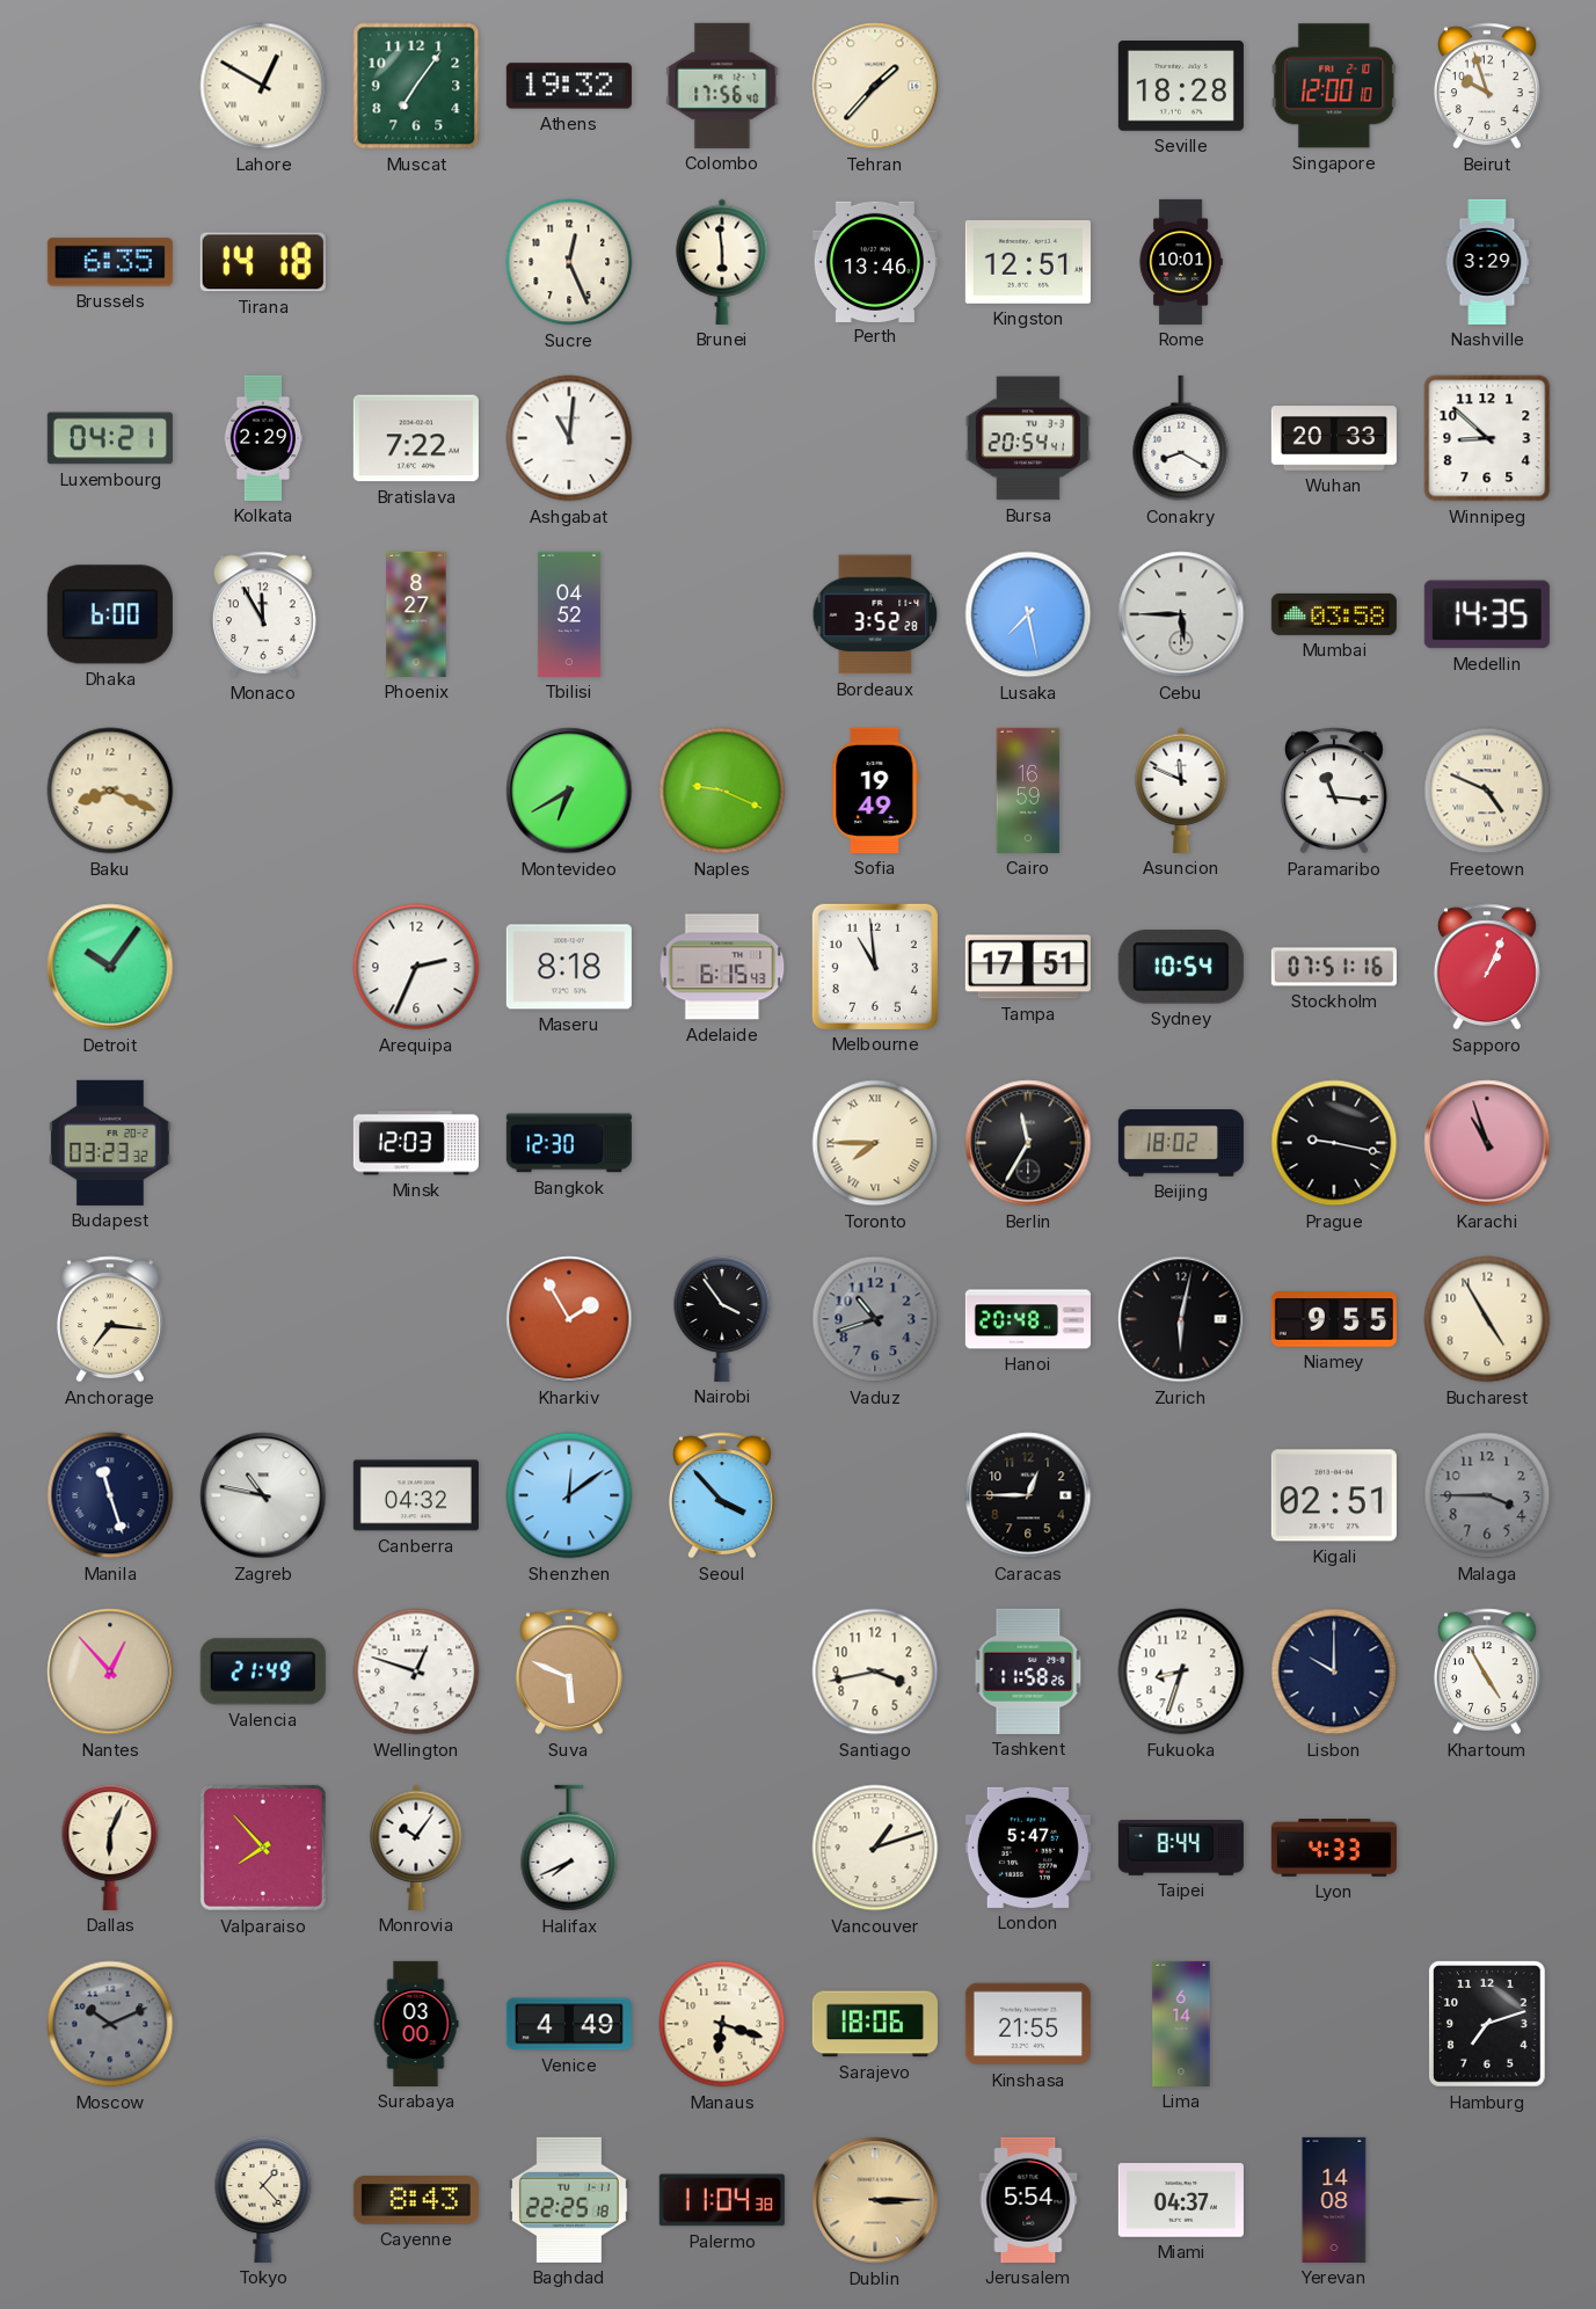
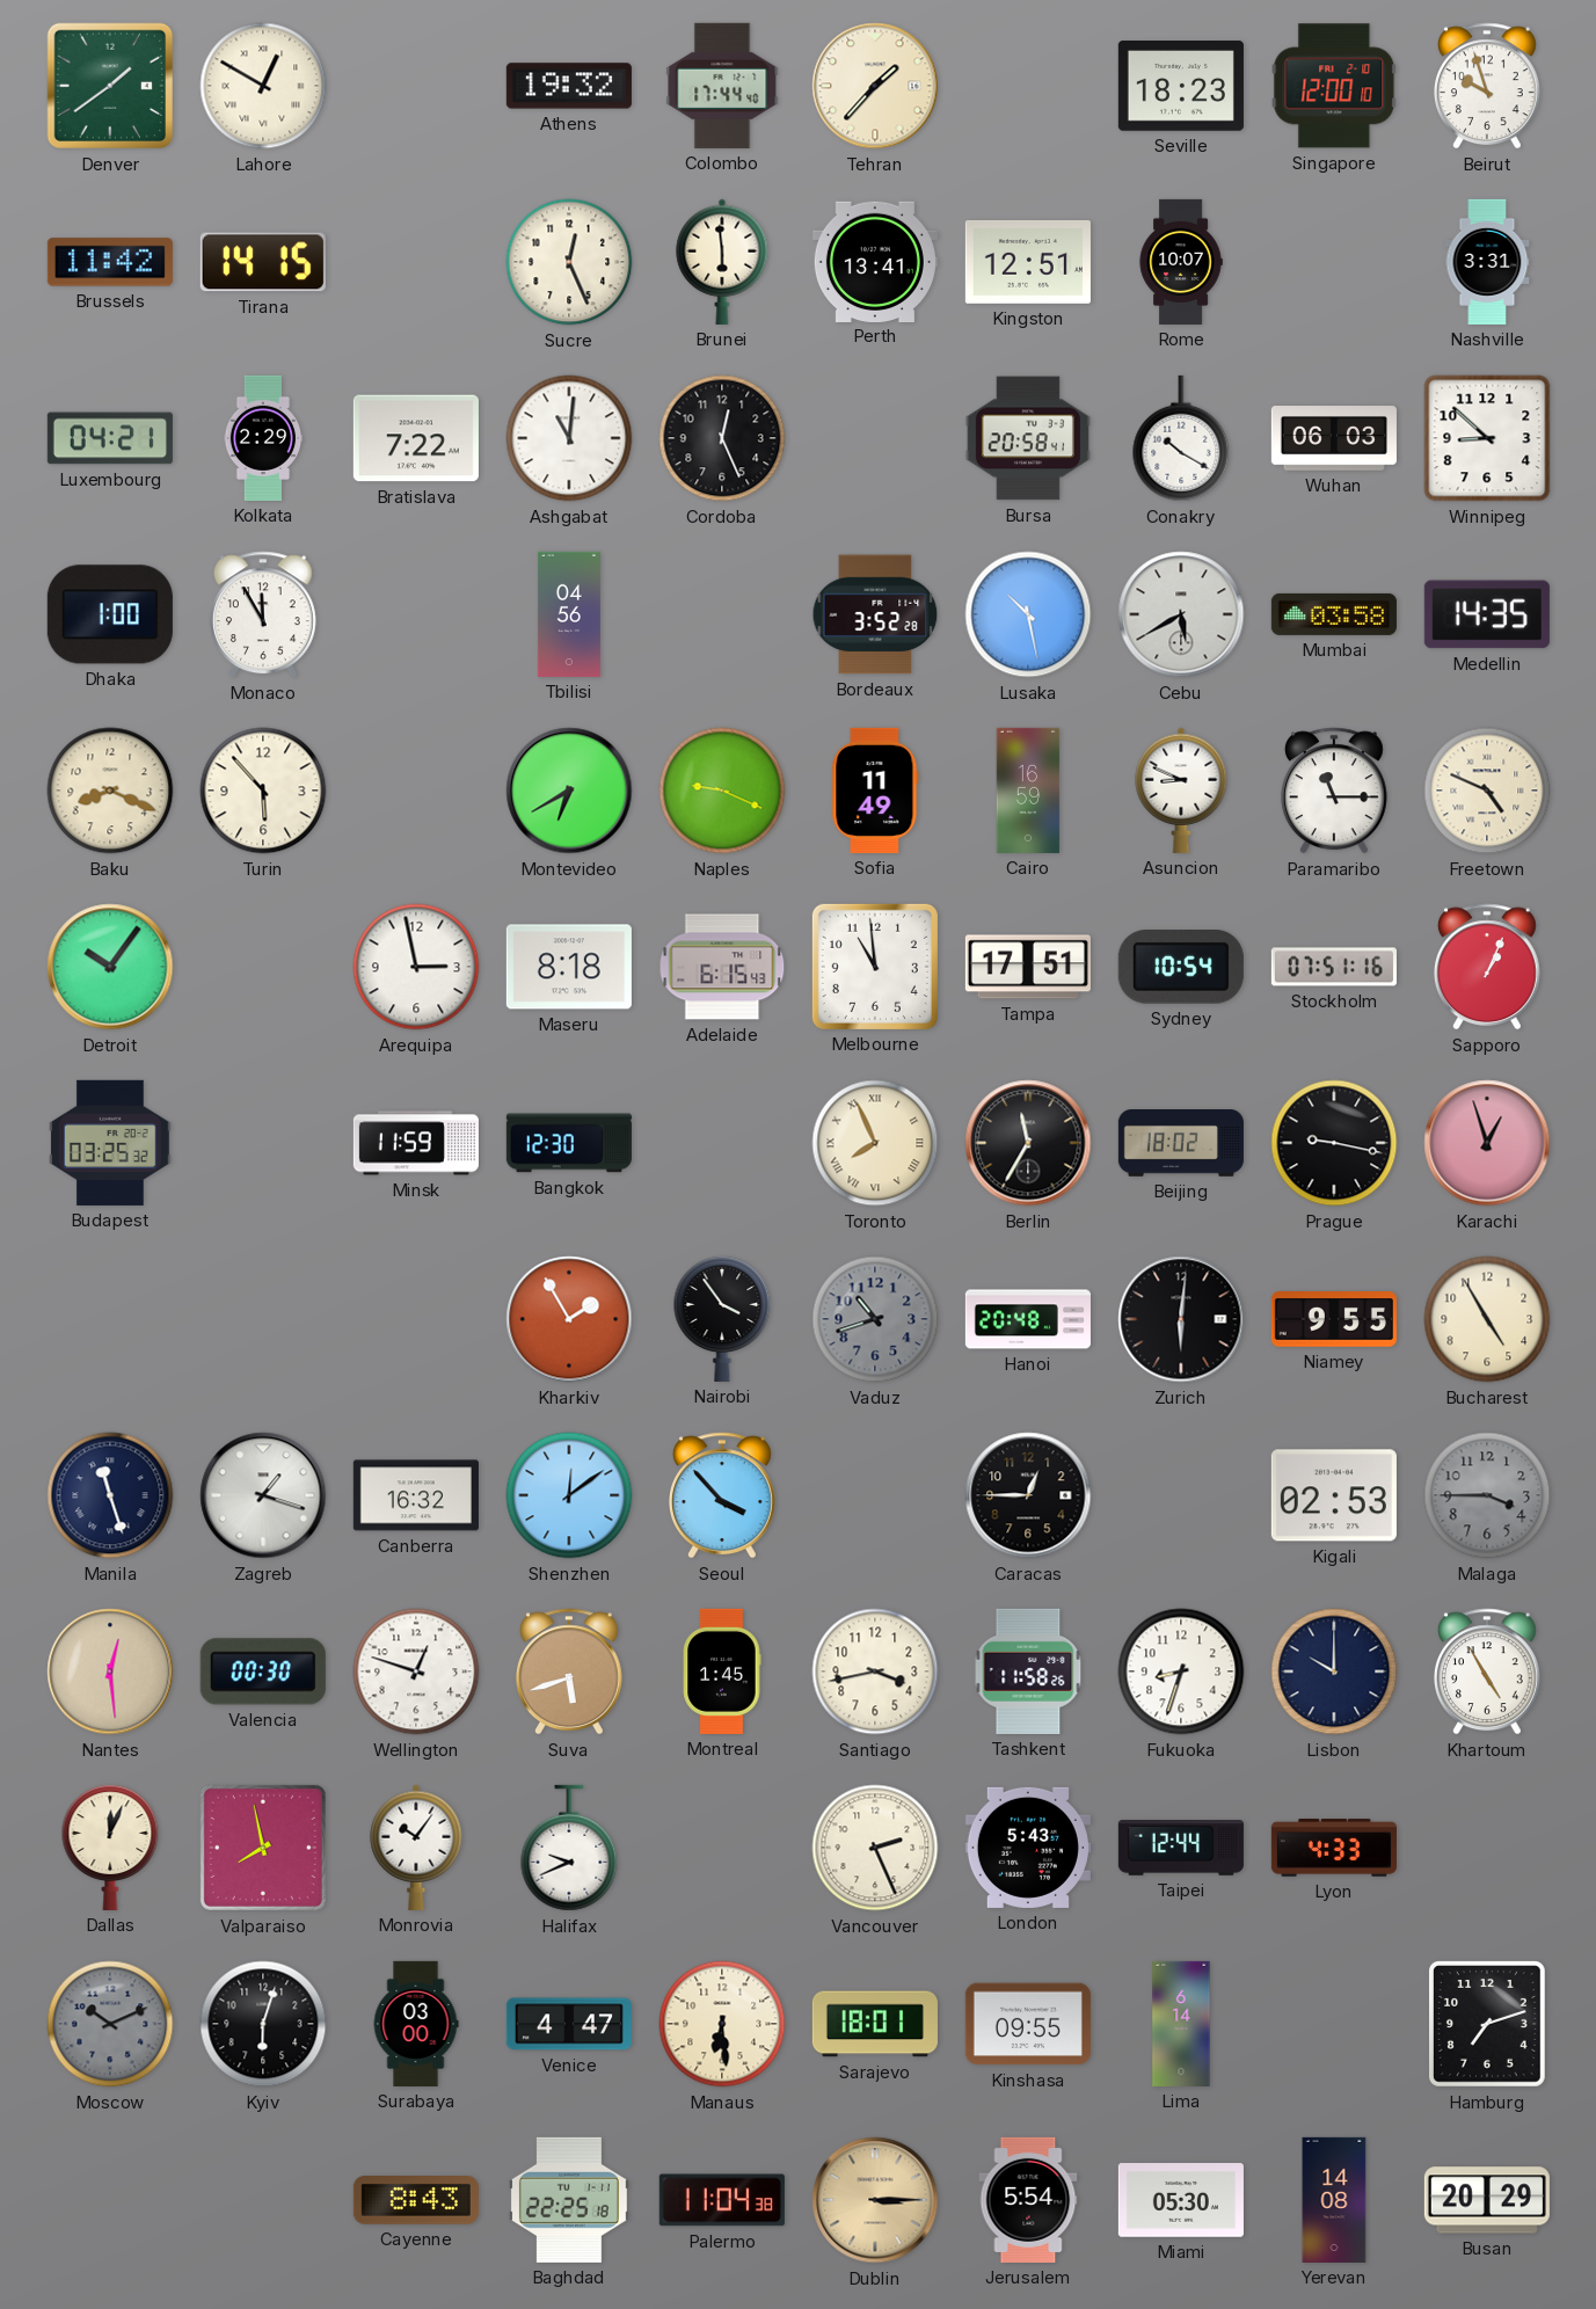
Denver: none -> 1:39 (110, 86)
Muscat: 7:06 -> none (416, 86)
Colombo: 17:56 -> 17:44 (722, 86)
Seville: 18:28 -> 18:23 (1181, 87)
Brussels: 6:35 -> 11:42 (110, 262)
Tirana: 14:18 -> 14:15 (263, 262)
Perth: 13:46 -> 13:41 (875, 261)
Rome: 10:01 -> 10:07 (1181, 262)
Nashville: 3:29 -> 3:31 (1487, 262)
Cordoba: none -> 12:26 (722, 438)
Bursa: 20:54 -> 20:58 (1028, 438)
Conakry: 8:20 -> 10:20 (1181, 438)
Wuhan: 20:33 -> 06:03 (1334, 439)
Dhaka: 6:00 -> 1:00 (110, 614)
Phoenix: 8:27 -> none (416, 614)
Tbilisi: 04:52 -> 04:56 (569, 614)
Lusaka: 7:28 -> 10:28 (1028, 614)
Cebu: 5:45 -> 5:40 (1181, 614)
Turin: none -> 5:53 (263, 791)
Sofia: 19:49 -> 11:49 (875, 791)
Asuncion: 11:49 -> 8:49 (1181, 791)
Paramaribo: 11:16 -> 11:15 (1334, 791)
Arequipa: 2:34 -> 2:58 (416, 967)
Budapest: 03:23 -> 03:25 (110, 1143)
Minsk: 12:03 -> 11:59 (416, 1143)
Toronto: 7:45 -> 7:56 (875, 1143)
Karachi: 10:57 -> 12:57 (1487, 1143)
Anchorage: 7:16 -> none (110, 1319)
Zurich: 6:02 -> 6:01 (1181, 1319)
Zagreb: 10:47 -> 1:18 (263, 1495)
Canberra: 04:32 -> 16:32 (416, 1495)
Kigali: 02:51 -> 02:53 (1334, 1495)
Nantes: 12:53 -> 12:29 (110, 1671)
Valencia: 21:49 -> 00:30 (263, 1671)
Suva: 5:49 -> 5:42 (569, 1671)
Montreal: none -> 1:45 (722, 1671)
Dallas: 6:04 -> 12:04 (110, 1848)
Valparaiso: 7:53 -> 7:58 (263, 1848)
Halifax: 7:41 -> 9:41 (569, 1848)
Vancouver: 1:12 -> 2:26 (875, 1848)
London: 5:47 -> 5:43 (1028, 1848)
Taipei: 8:44 -> 12:44 (1181, 1849)
Kyiv: none -> 6:03 (263, 2024)
Venice: 4:49 -> 4:47 (569, 2024)
Manaus: 6:18 -> 6:29 (722, 2024)
Sarajevo: 18:06 -> 18:01 (875, 2024)
Kinshasa: 21:55 -> 09:55 (1028, 2024)
Tokyo: 1:23 -> none (263, 2200)
Miami: 04:37 -> 05:30 (1181, 2200)
Busan: none -> 20:29 (1487, 2200)
